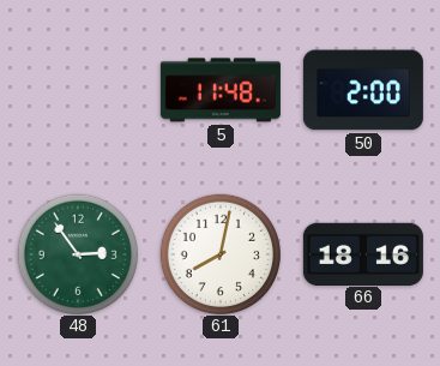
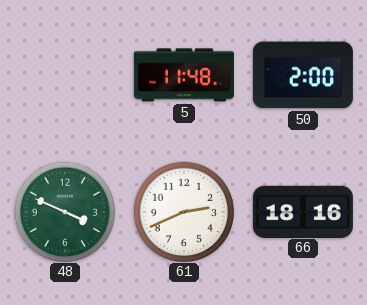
48: 2:54 -> 3:49 (64, 211)
61: 8:02 -> 2:41 (183, 211)
